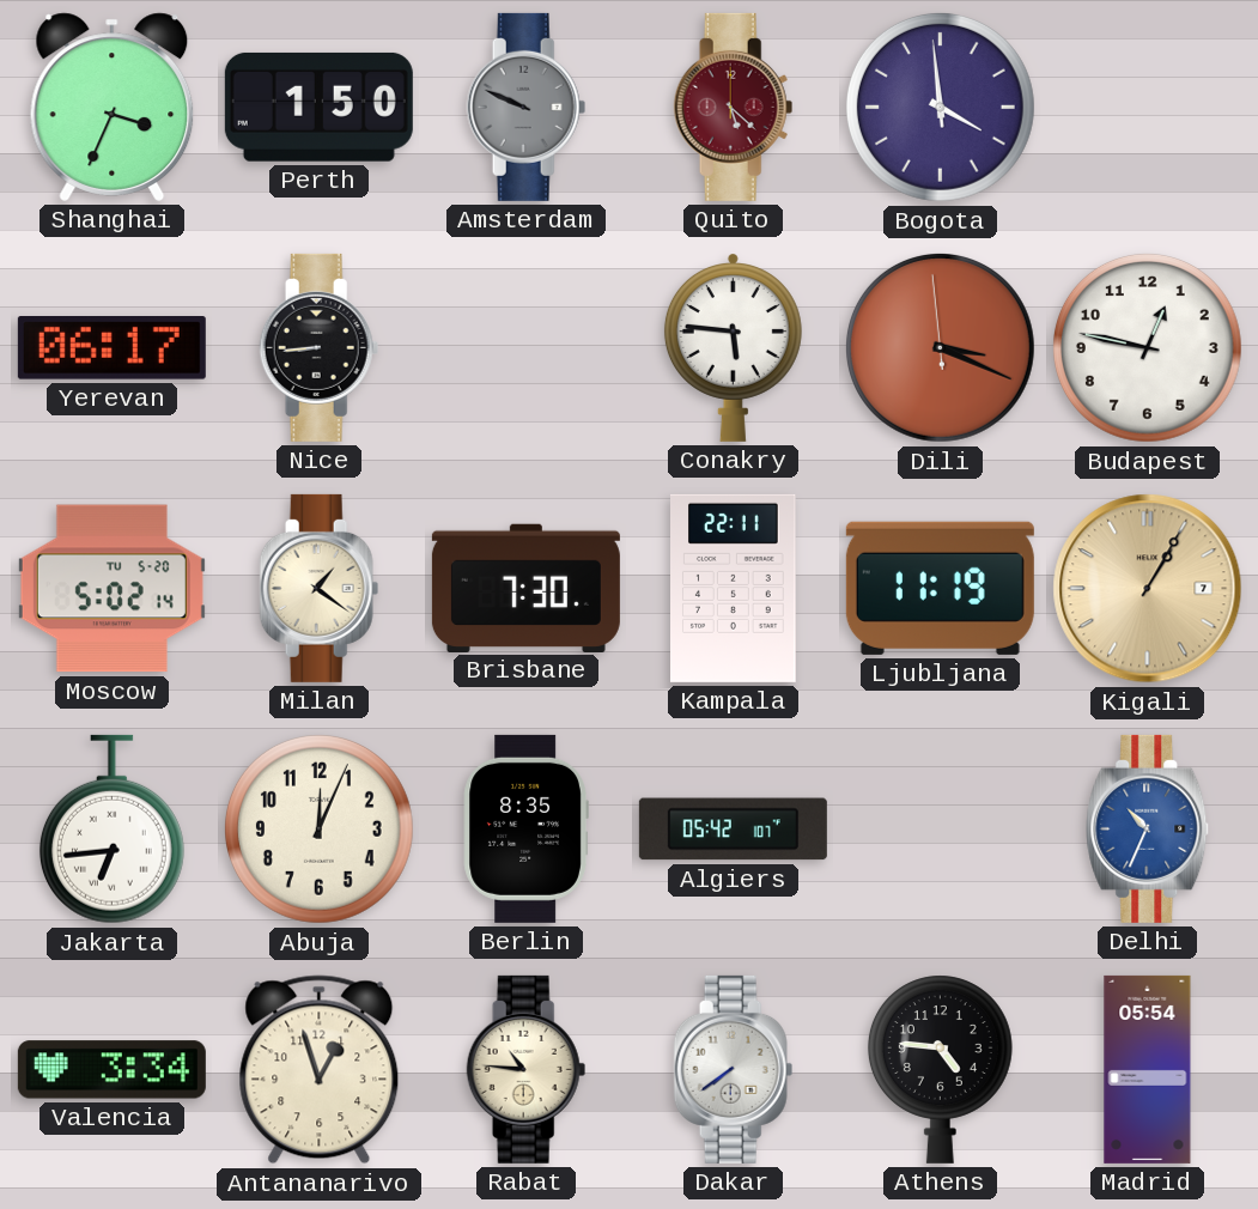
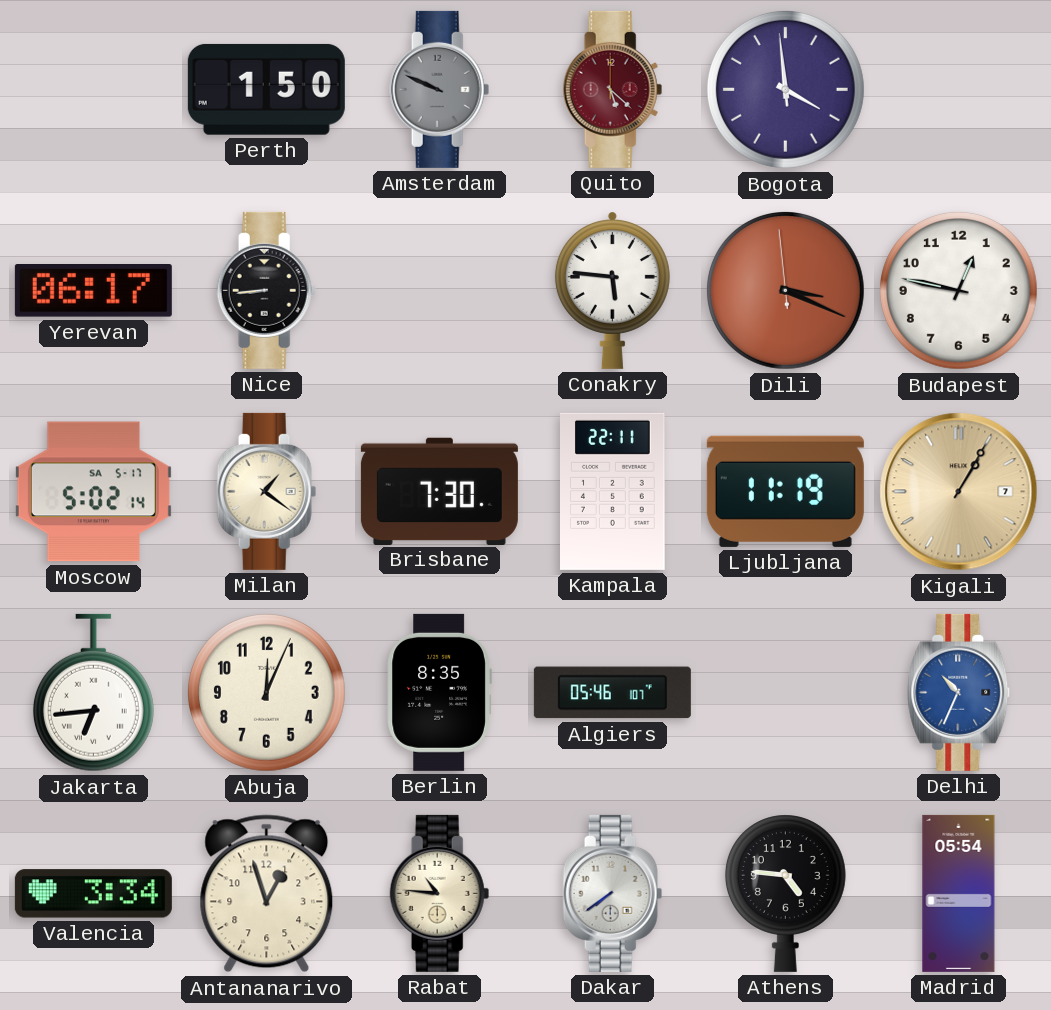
Shanghai: 3:34 -> none (113, 107)
Moscow date: TU 5-20 -> SA 5-17 (93, 492)
Algiers: 05:42 -> 05:46 (612, 693)
